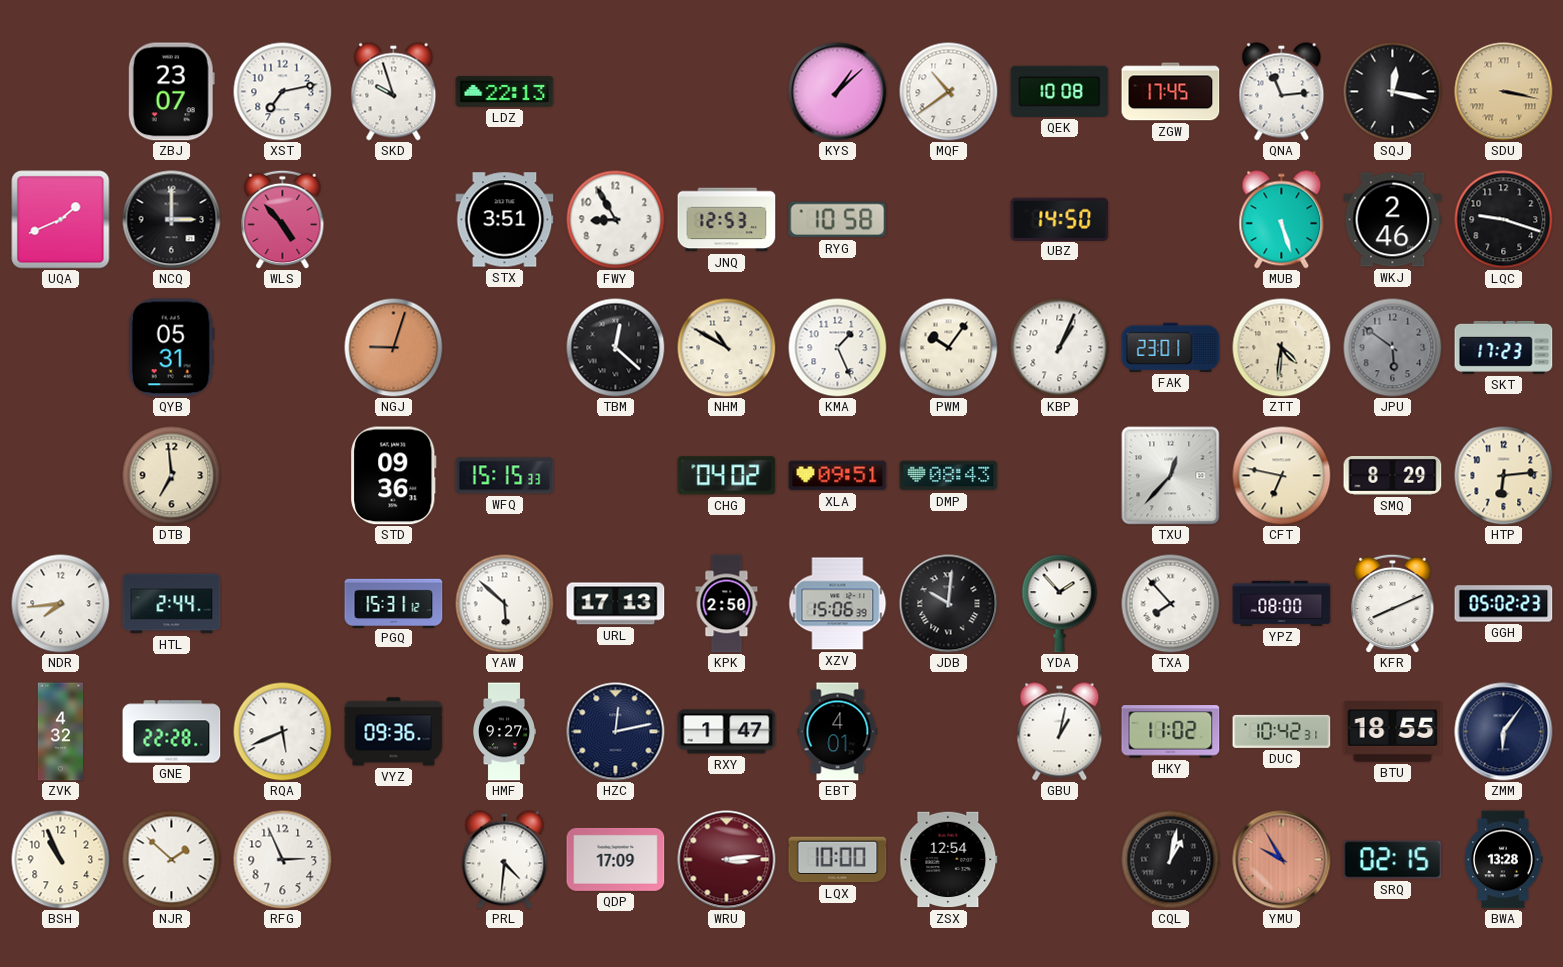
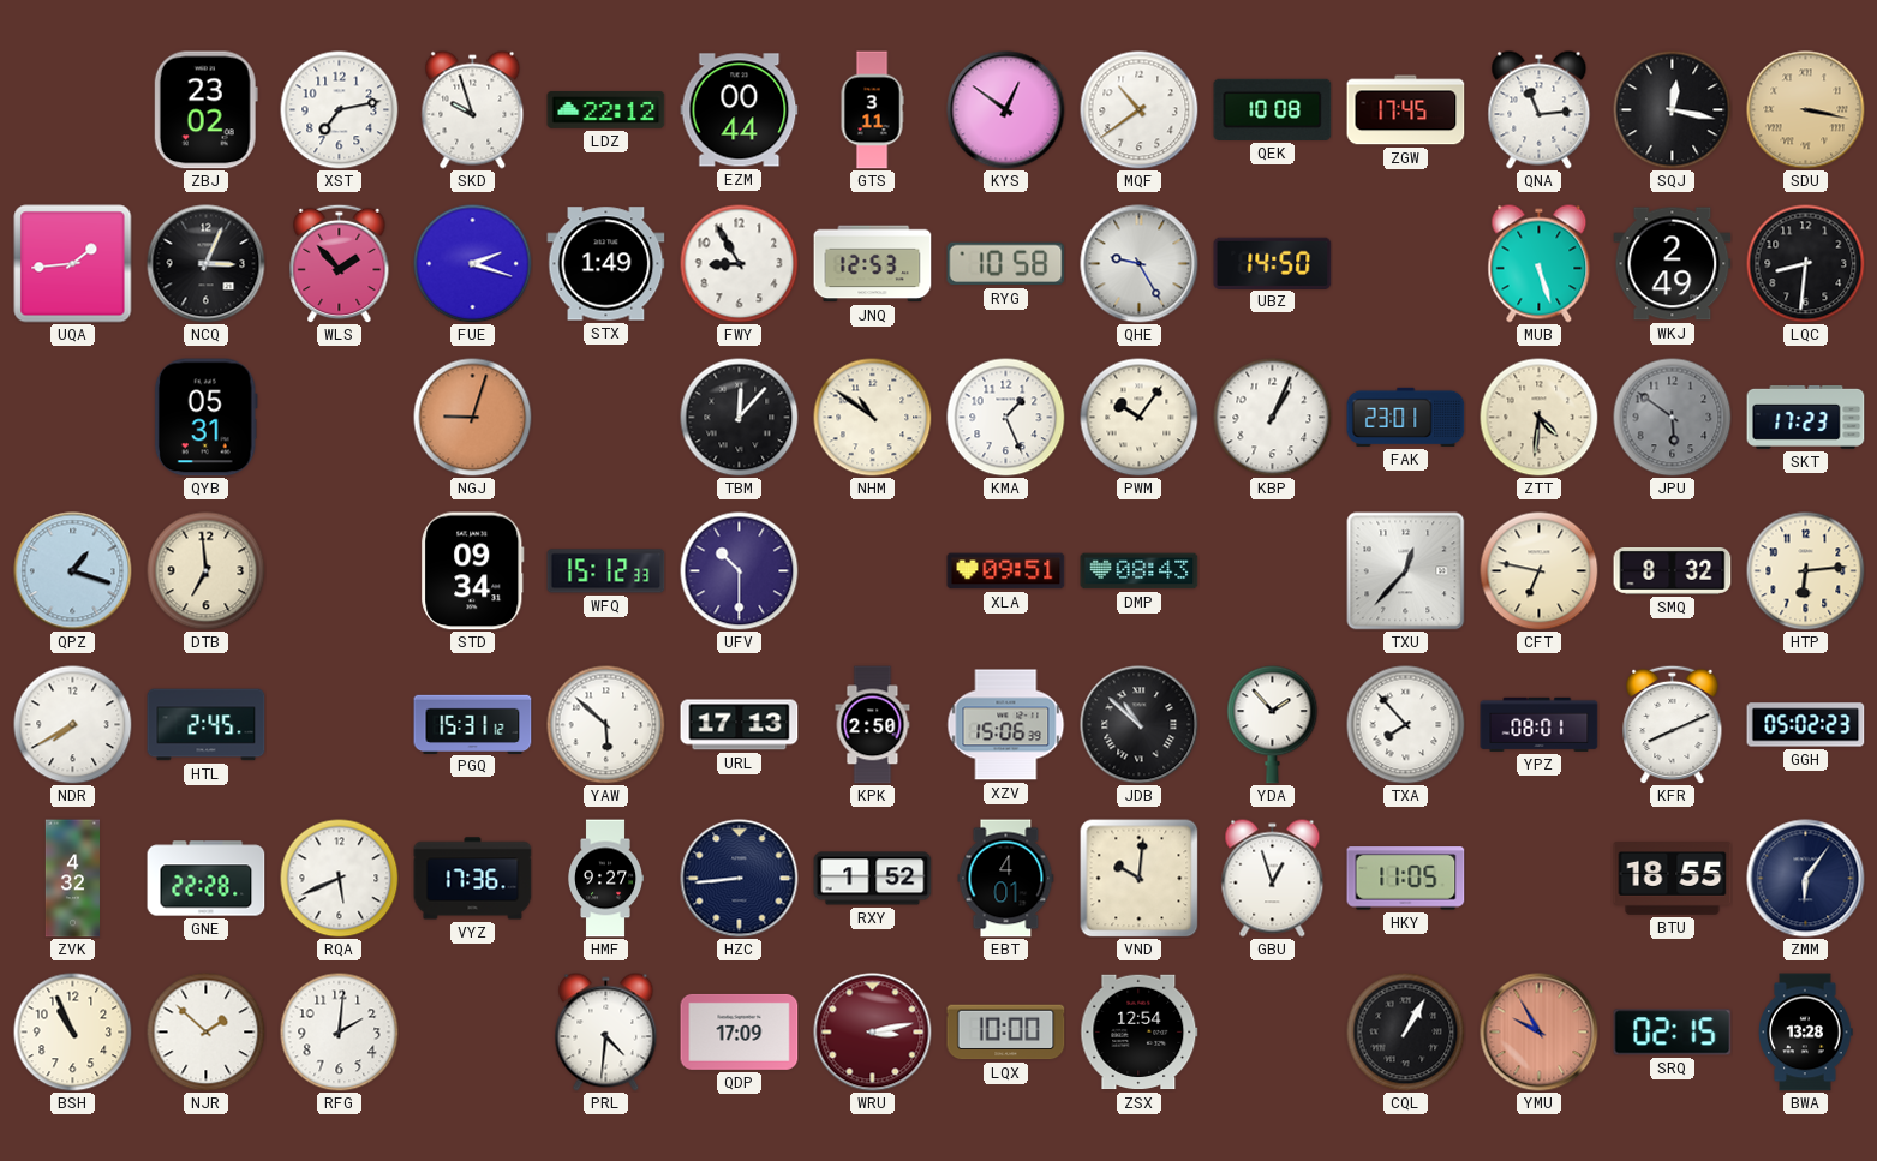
ZBJ: 23:07 -> 23:02 (205, 110)
LDZ: 22:13 -> 22:12 (606, 109)
EZM: none -> 00:44 (740, 110)
GTS: none -> 3:11 (872, 110)
KYS: 1:08 -> 12:51 (1006, 110)
UQA: 1:41 -> 1:44 (73, 264)
NCQ: 3:00 -> 3:04 (207, 264)
WLS: 4:53 -> 1:53 (340, 263)
FUE: none -> 2:18 (473, 264)
STX: 3:51 -> 1:49 (606, 264)
QHE: none -> 9:25 (1140, 264)
WKJ: 2:46 -> 2:49 (1673, 264)
LQC: 9:18 -> 8:31 (1806, 264)
TBM: 12:22 -> 12:07 (740, 418)
NHM: 10:50 -> 10:51 (873, 418)
QPZ: none -> 1:18 (73, 571)
STD: 09:36 -> 09:34 (473, 571)
WFQ: 15:15 -> 15:12 (606, 571)
UFV: none -> 10:30 (740, 571)
CHG: 04:02 -> none (727, 476)
SMQ: 8:29 -> 8:32 (1673, 571)
NDR: 7:44 -> 7:40 (73, 725)
HTL: 2:44 -> 2:45 (207, 725)
JDB: 10:01 -> 10:52 (1140, 725)
YPZ: 08:00 -> 08:01 (1540, 724)
VYZ: 09:36 -> 17:36 (473, 879)
HZC: 12:13 -> 8:44 (740, 879)
RXY: 1:47 -> 1:52 (873, 879)
VND: none -> 10:01 (1138, 878)
GBU: 1:02 -> 12:57 (1273, 879)
HKY: 11:02 -> 11:05 (1406, 879)
DUC: 10:42 -> none (1282, 731)
RFG: 2:56 -> 2:01 (340, 1033)
WRU: 3:14 -> 3:13 (873, 1033)
CQL: 1:02 -> 1:05 (1406, 1033)
